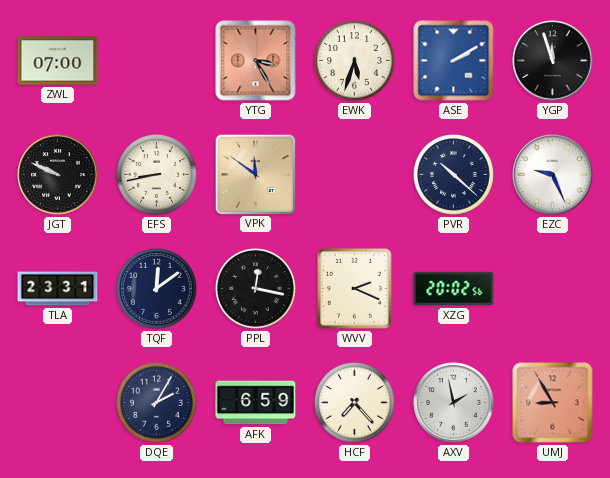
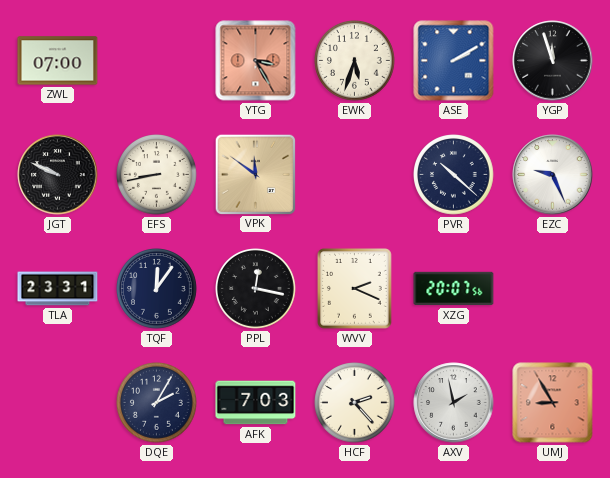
TQF: 12:09 -> 12:06 (157, 289)
XZG: 20:02 -> 20:07 (454, 289)
AFK: 6:59 -> 7:03 (256, 403)
HCF: 7:23 -> 2:23 (355, 403)
